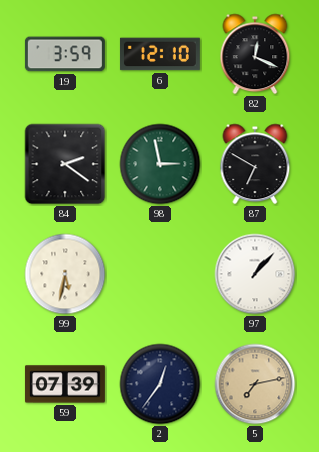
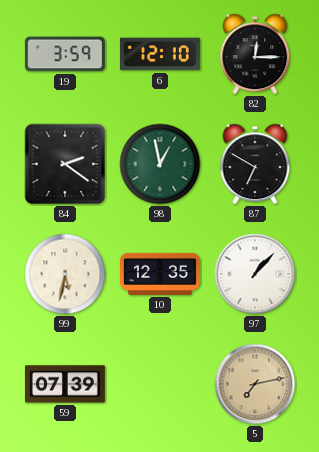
82: 12:19 -> 12:15 (255, 54)
98: 2:58 -> 12:58 (160, 164)
10: none -> 12:35 (161, 274)
2: 12:36 -> none (160, 384)
